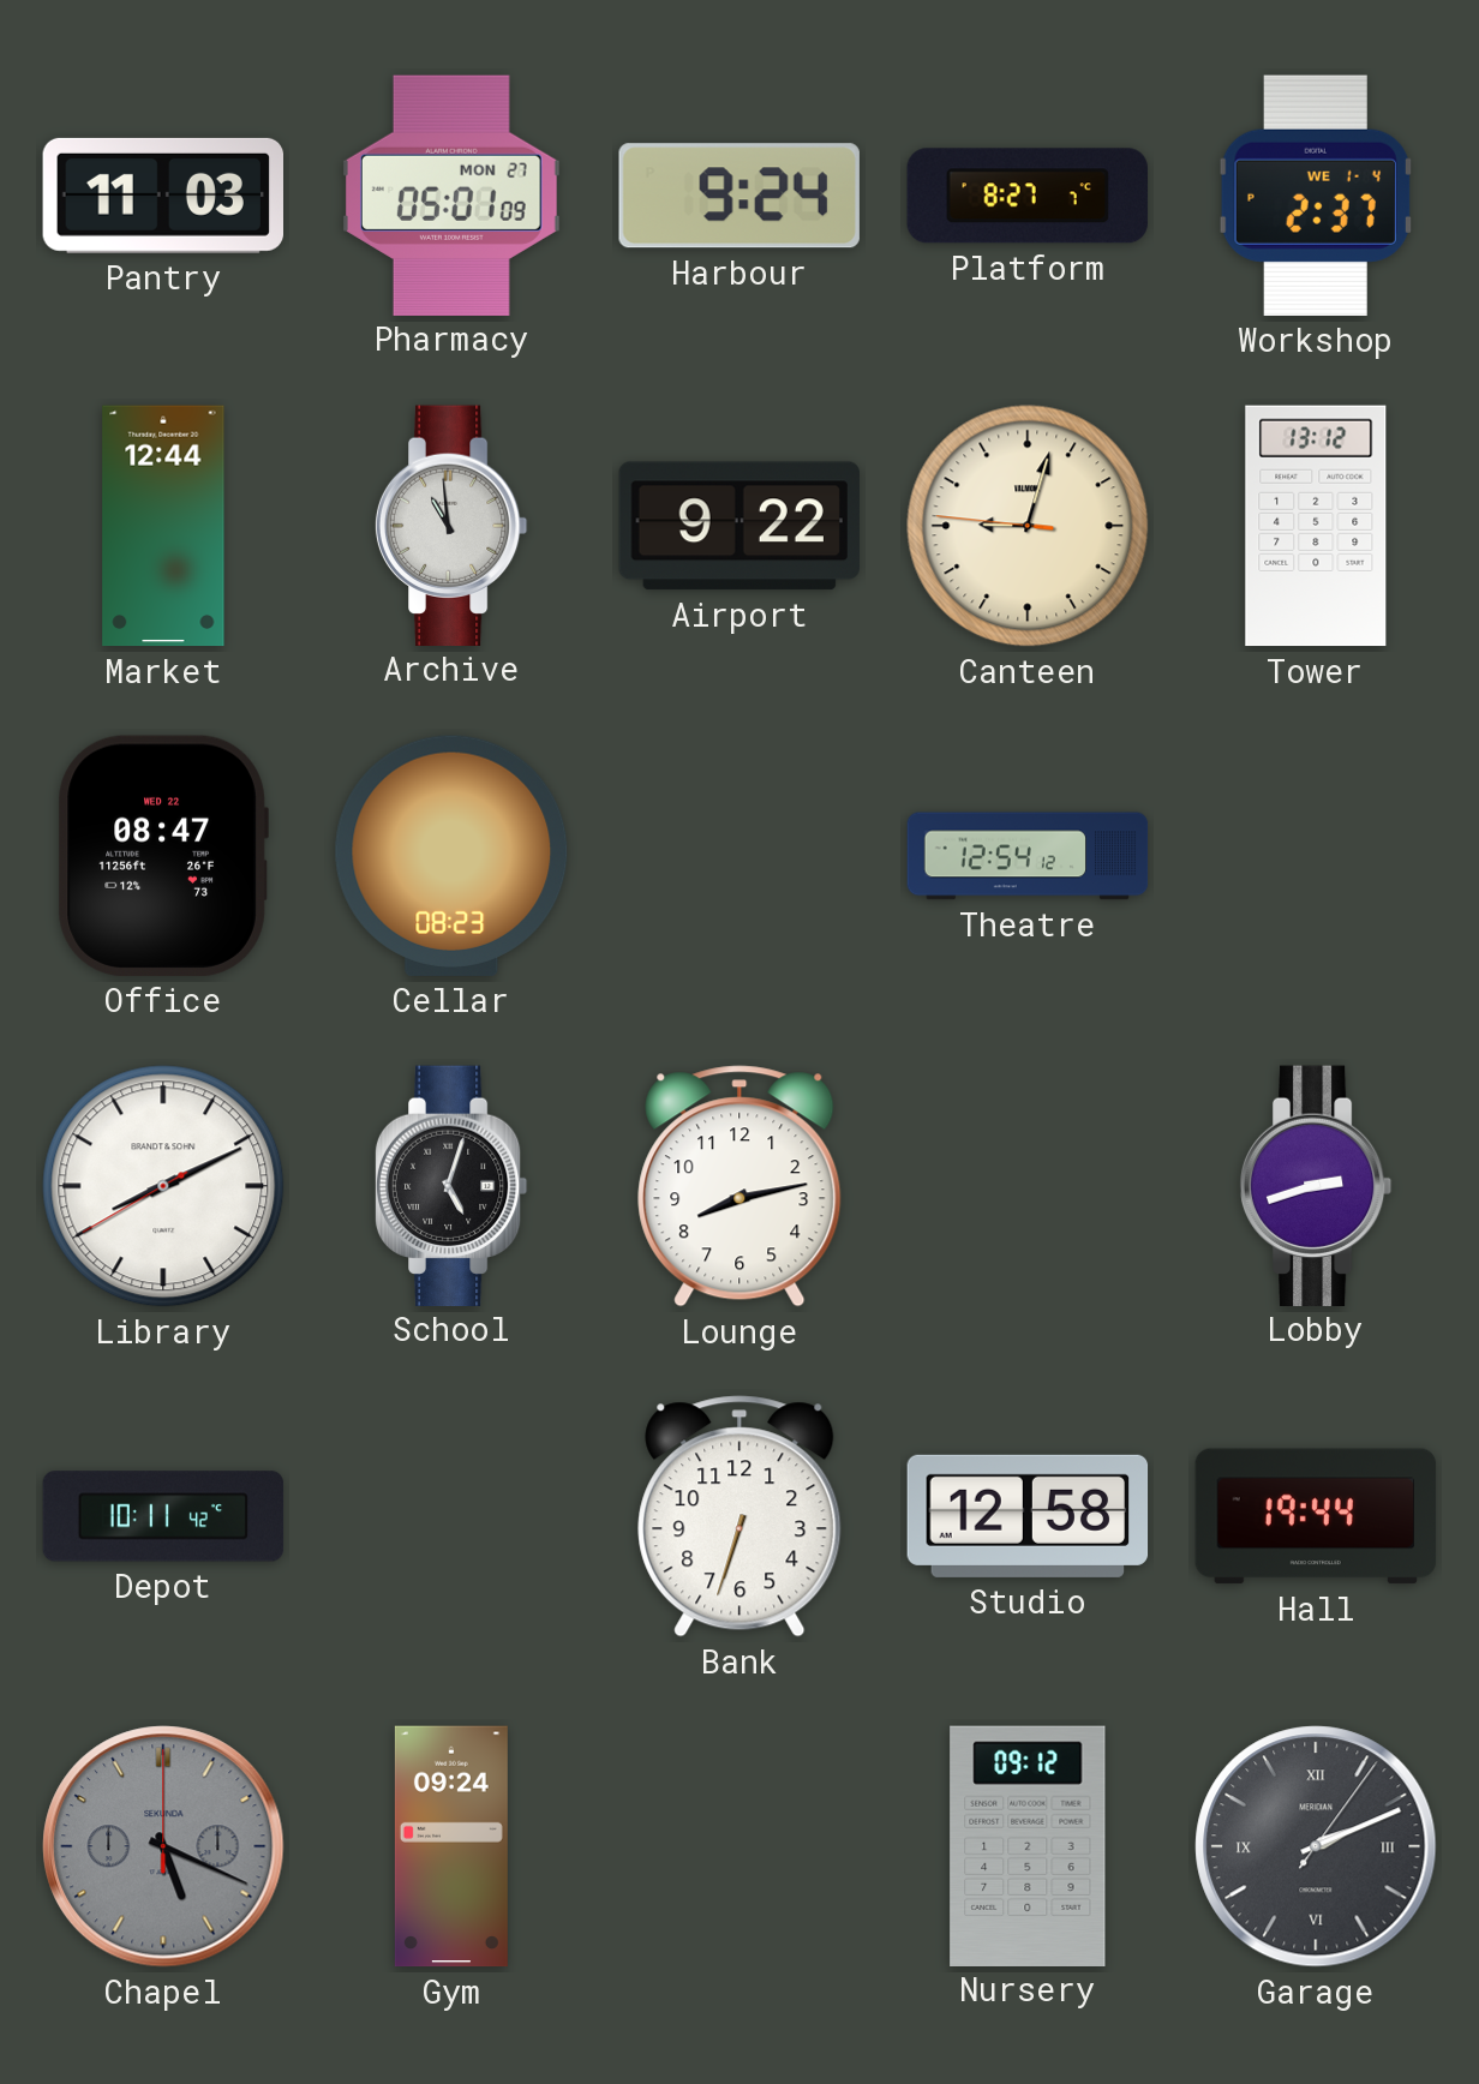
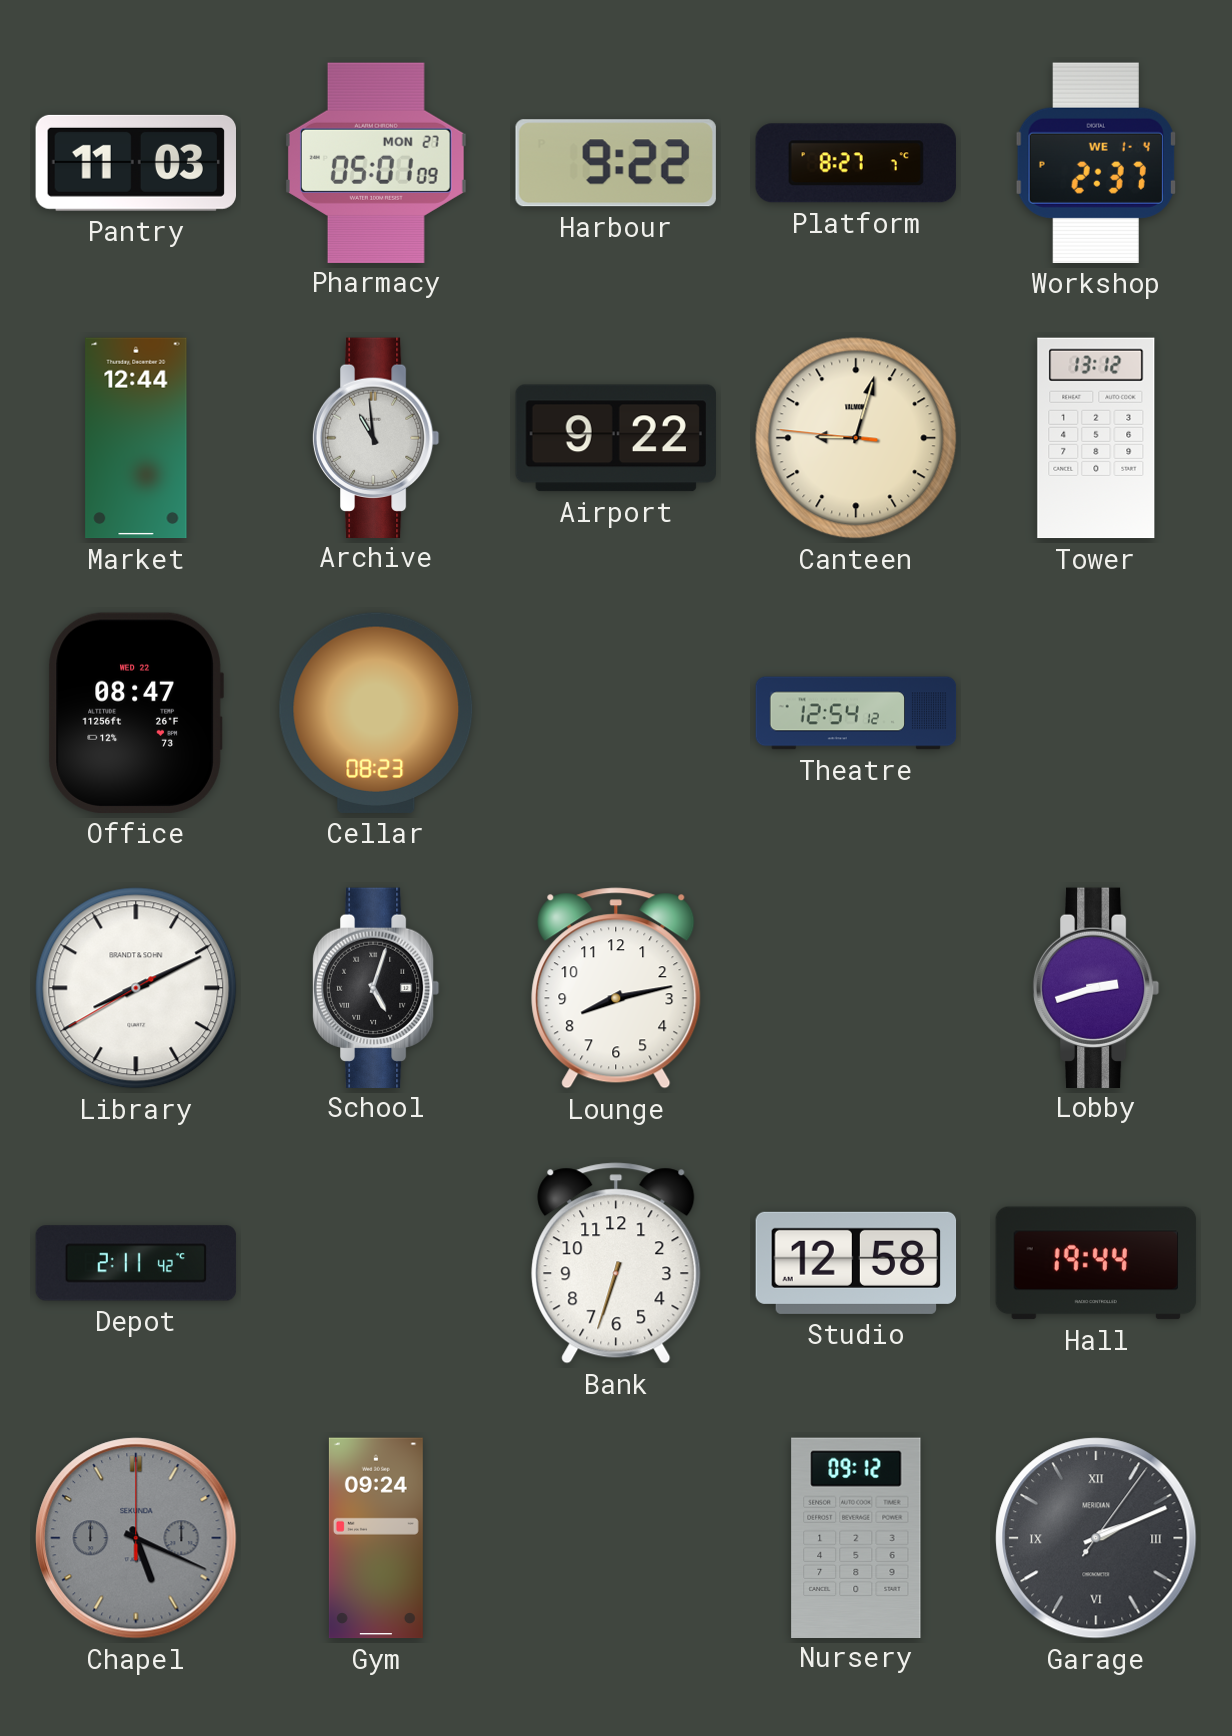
Harbour: 9:24 -> 9:22 (616, 163)
Depot: 10:11 -> 2:11 (136, 1263)
